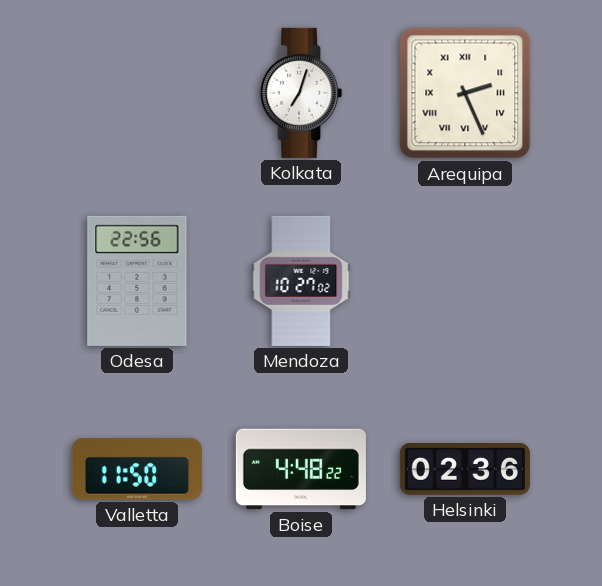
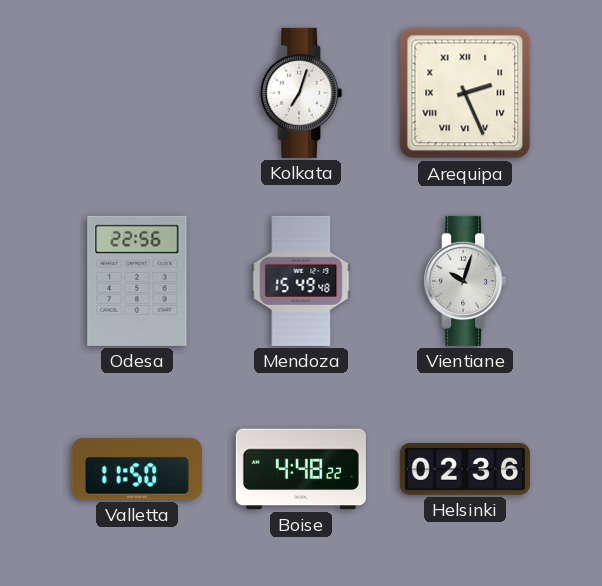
Mendoza: 10:27 -> 15:49 (301, 281)
Vientiane: none -> 10:03 (465, 281)
